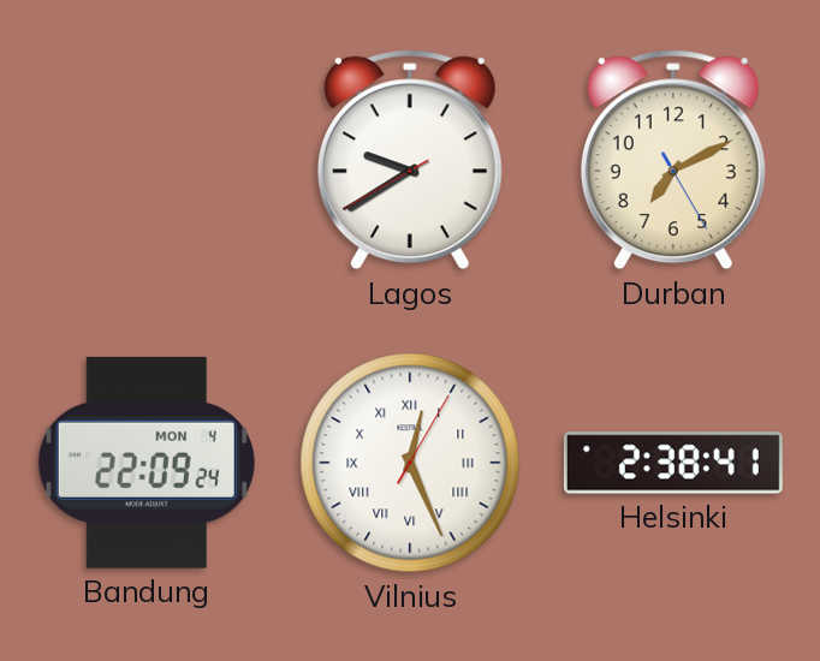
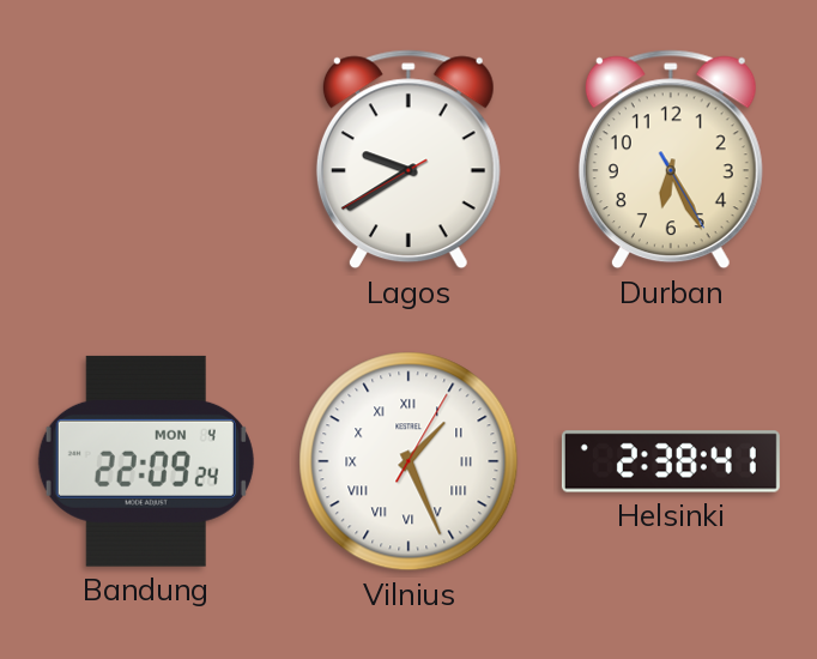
Durban: 7:10 -> 6:25 (671, 159)
Vilnius: 12:26 -> 1:26 (408, 461)
